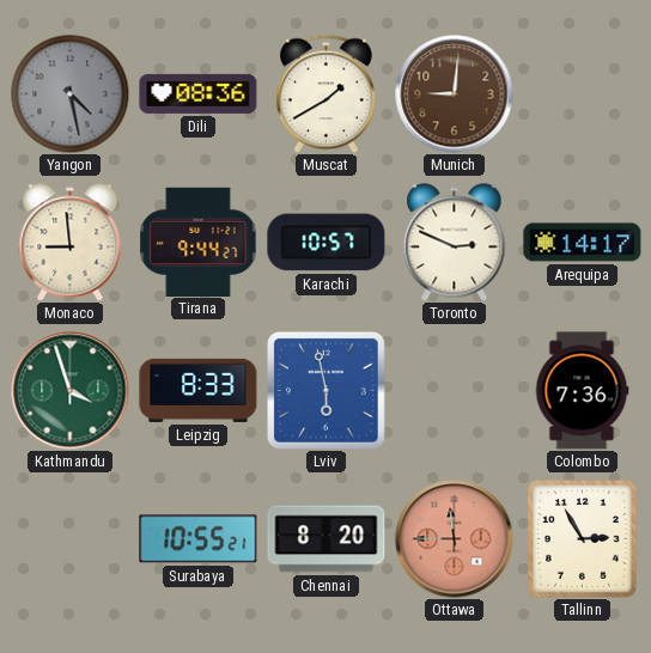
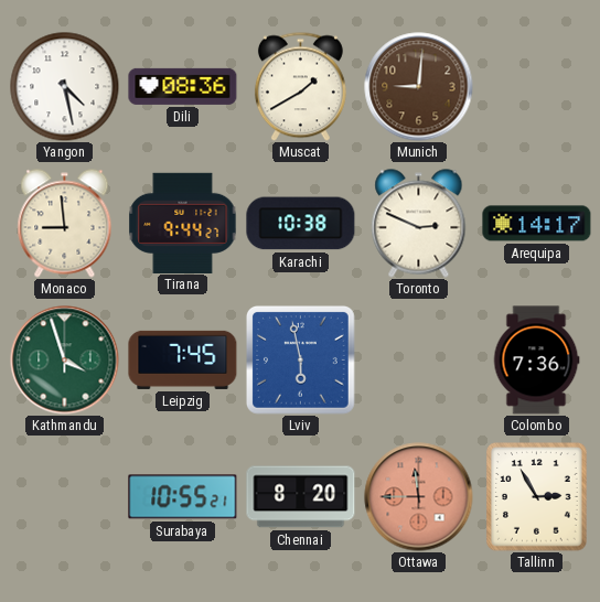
Yangon dial: grey -> white (65, 87)
Karachi: 10:57 -> 10:38 (301, 224)
Leipzig: 8:33 -> 7:45 (183, 359)
